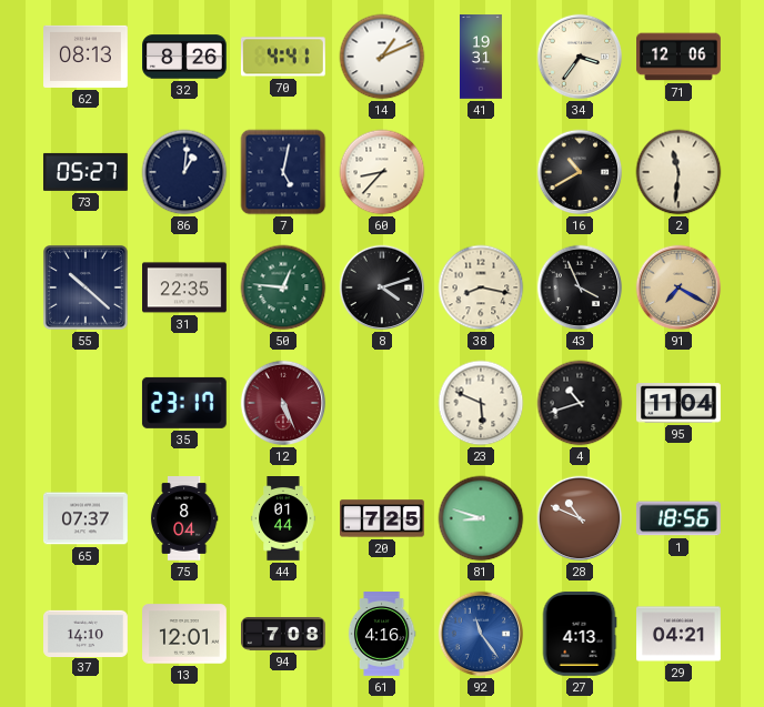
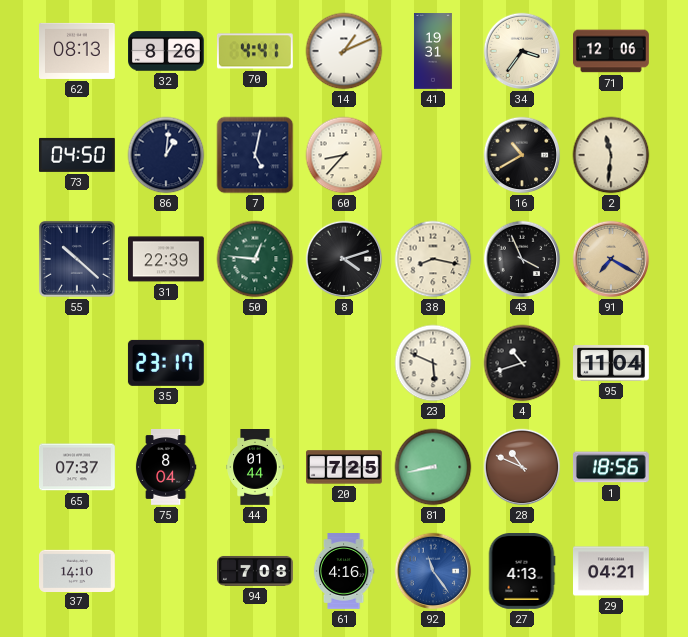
73: 05:27 -> 04:50 (78, 155)
31: 22:35 -> 22:39 (167, 259)
12: 5:26 -> none (283, 403)
81: 8:48 -> 8:43 (433, 467)
13: 12:01 -> none (185, 634)
